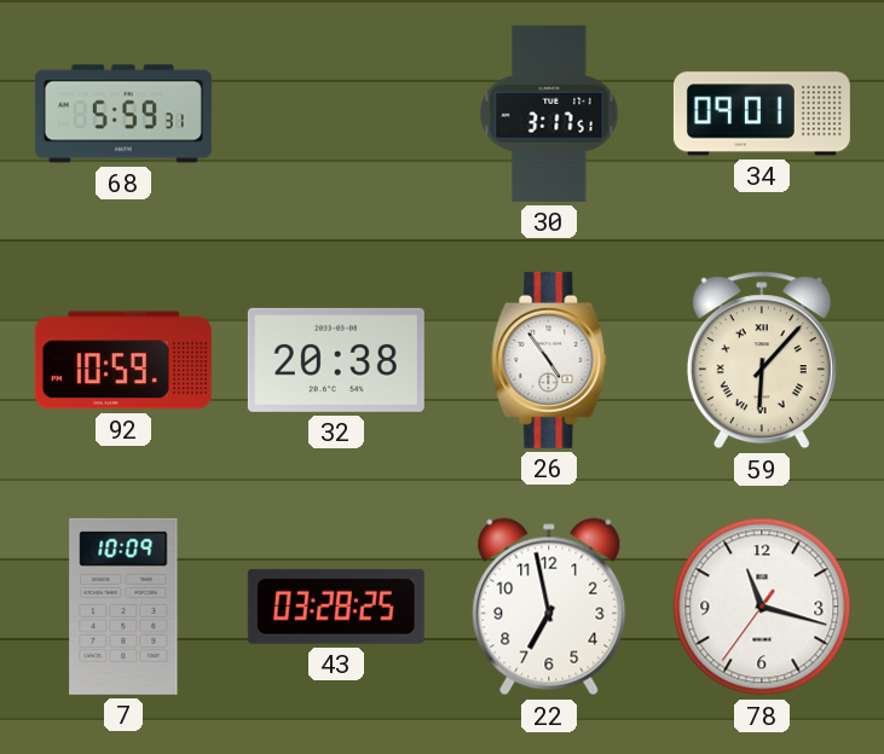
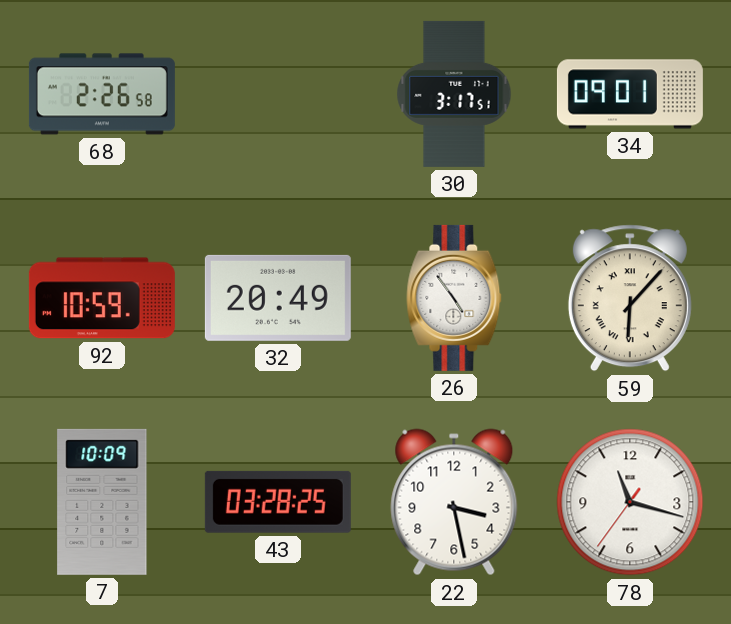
68: 5:59 -> 2:26 (102, 94)
32: 20:38 -> 20:49 (278, 298)
22: 6:58 -> 3:28 (454, 502)
